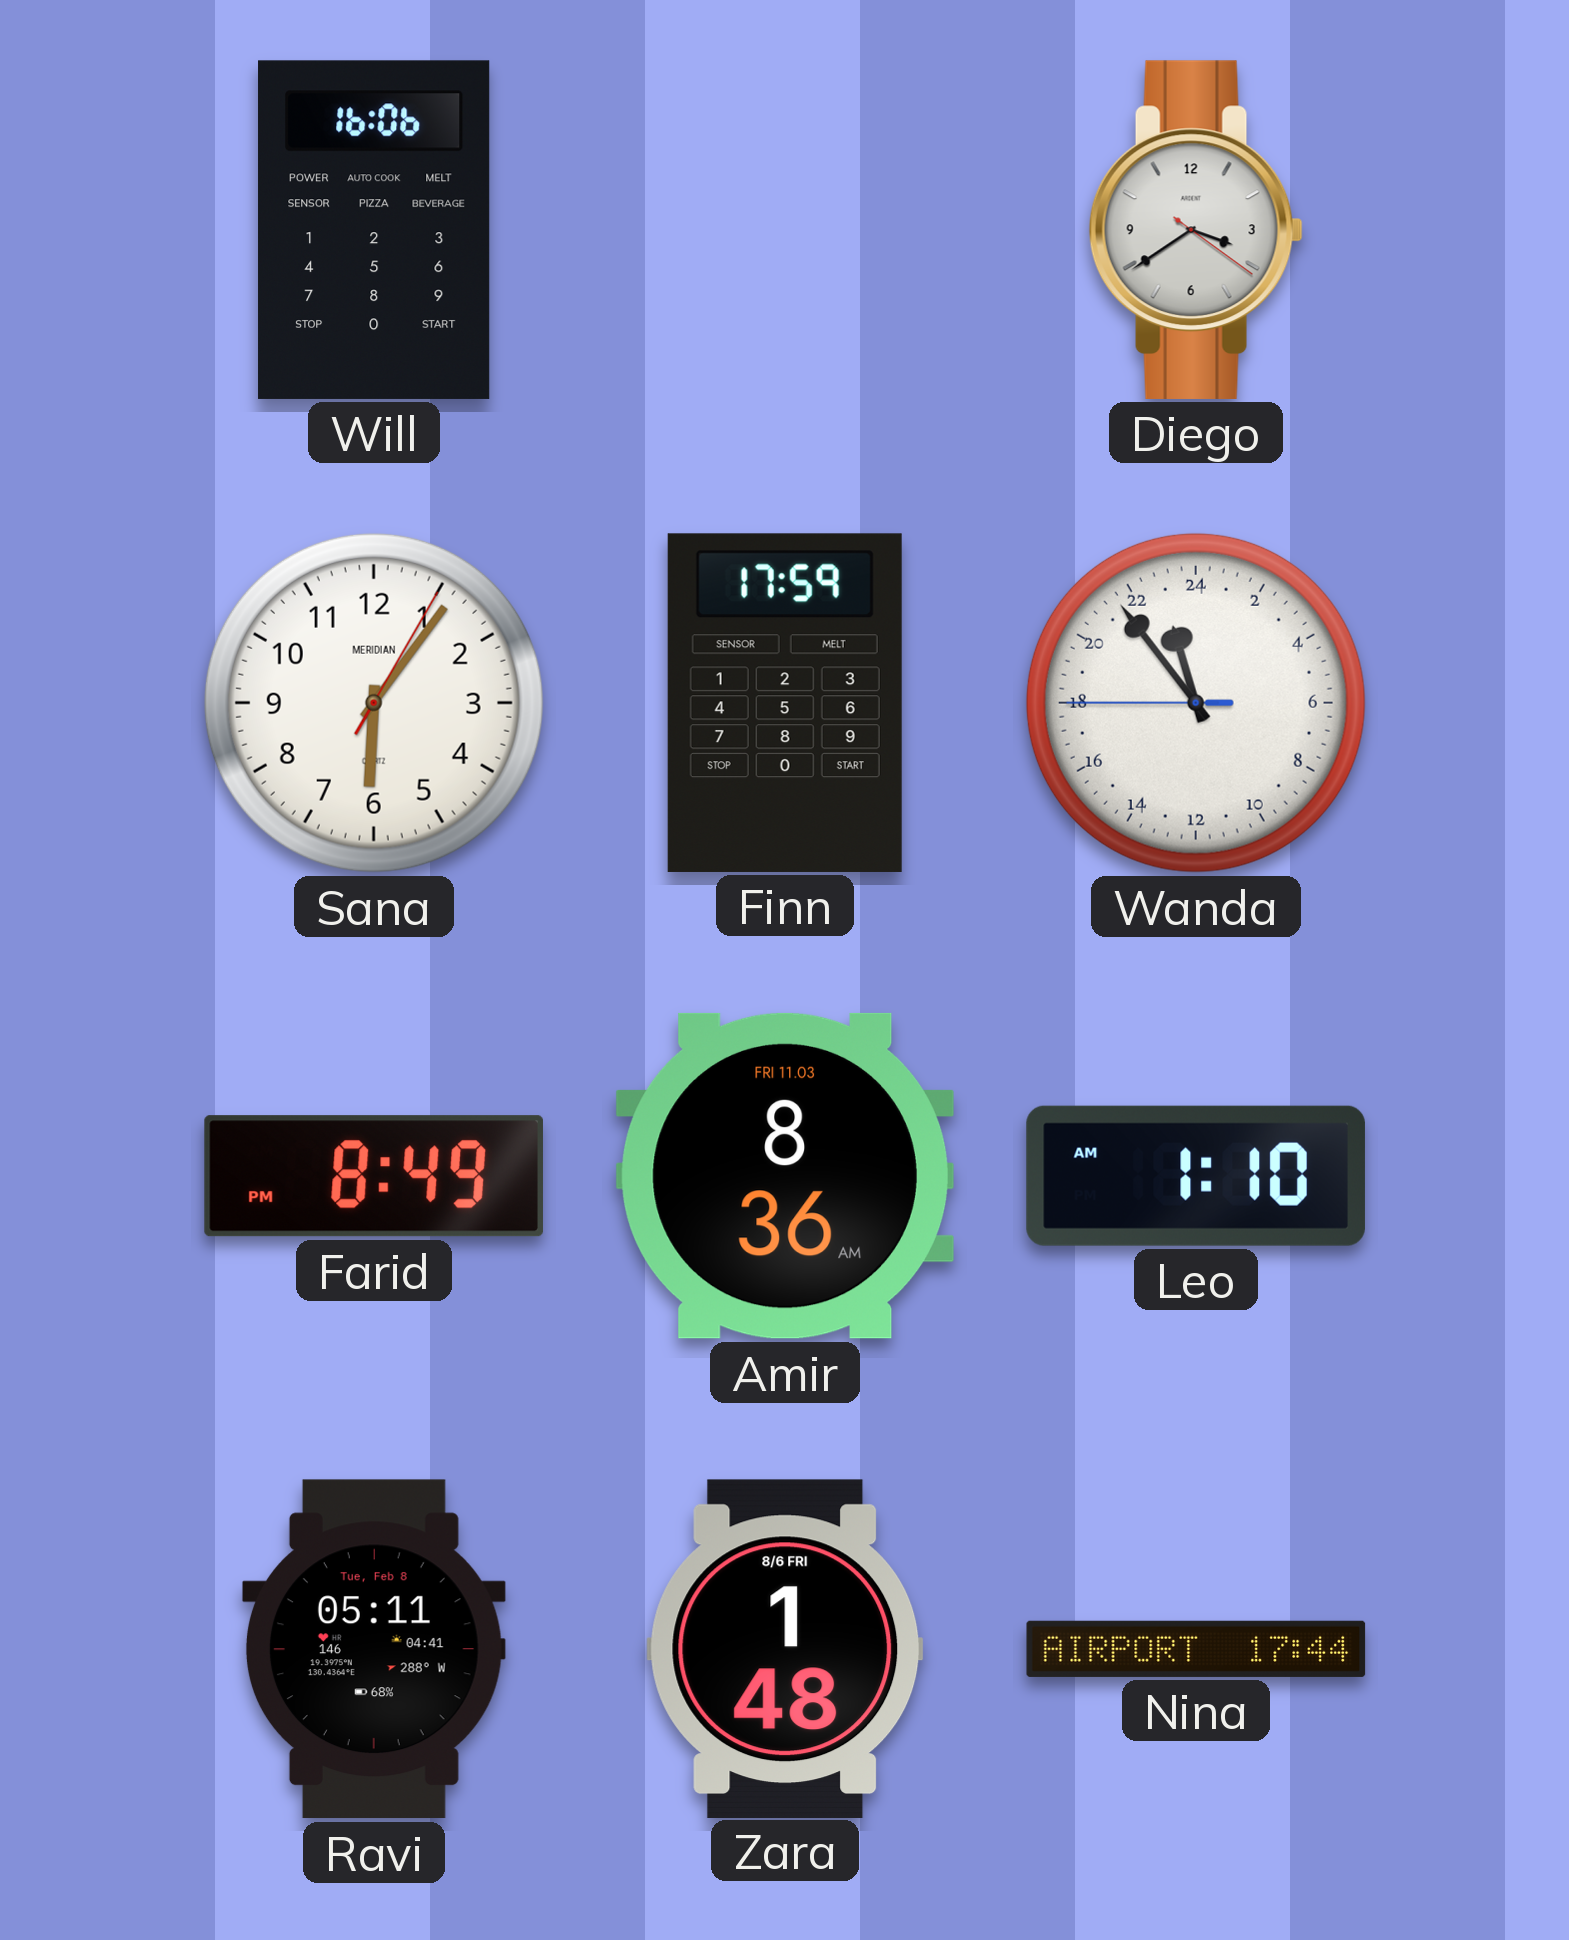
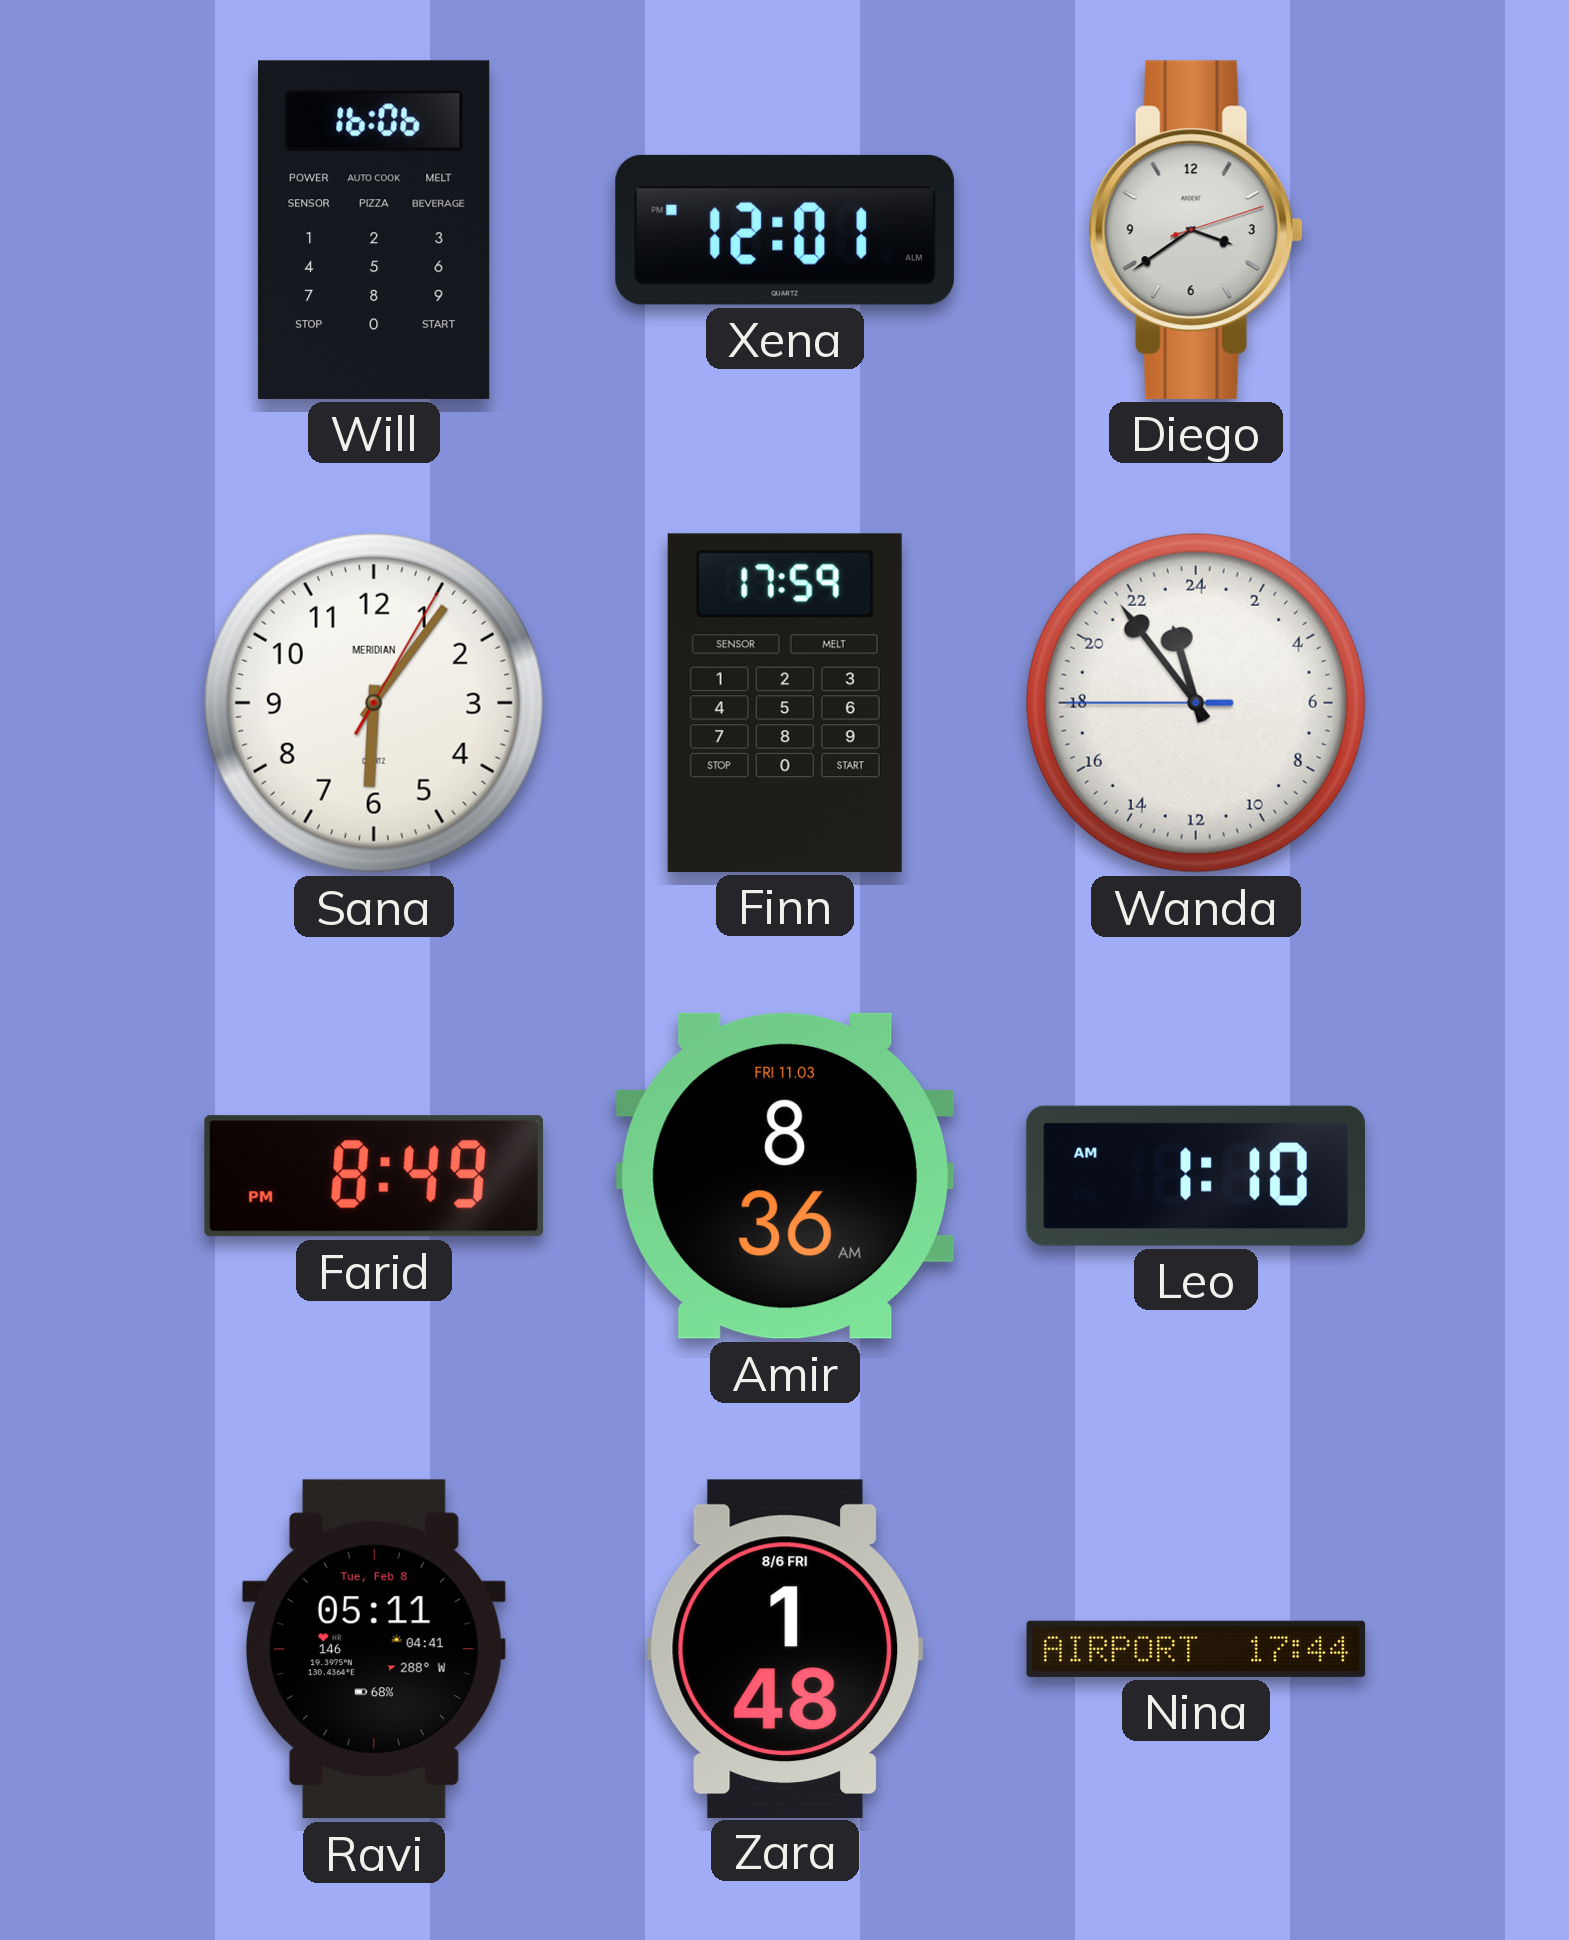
Xena: none -> 12:01 (785, 230)
Diego: 3:39:21 -> 3:39:12 (1196, 230)
